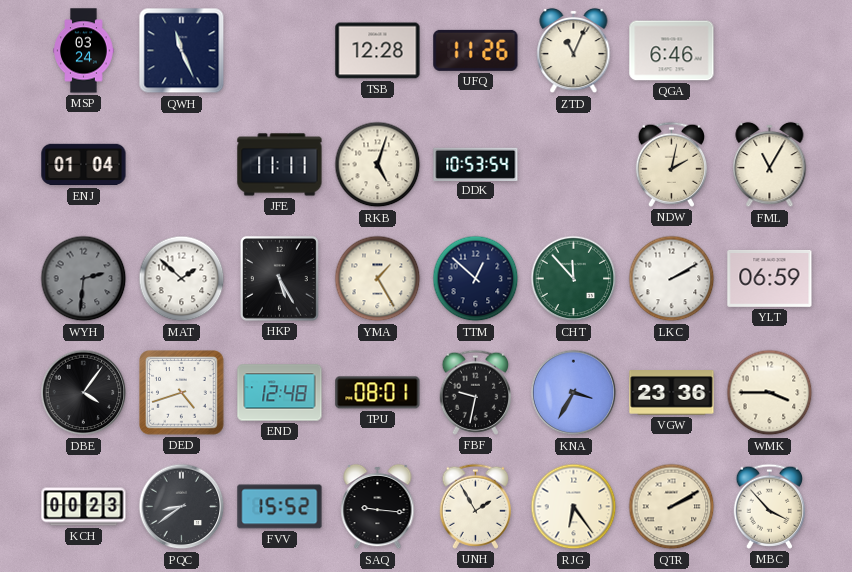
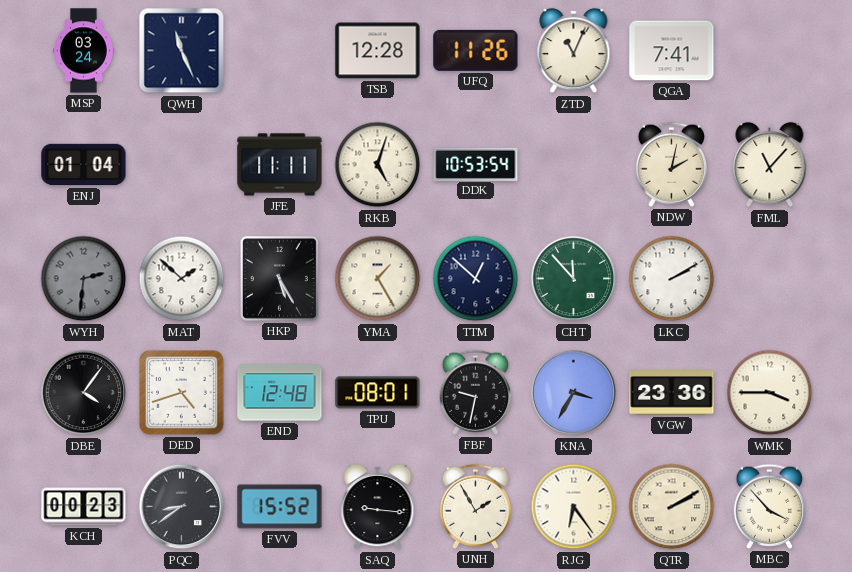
QGA: 6:46 -> 7:41 (672, 51)
FML: 11:05 -> 11:07 (770, 165)
YLT: 06:59 -> none (770, 278)
